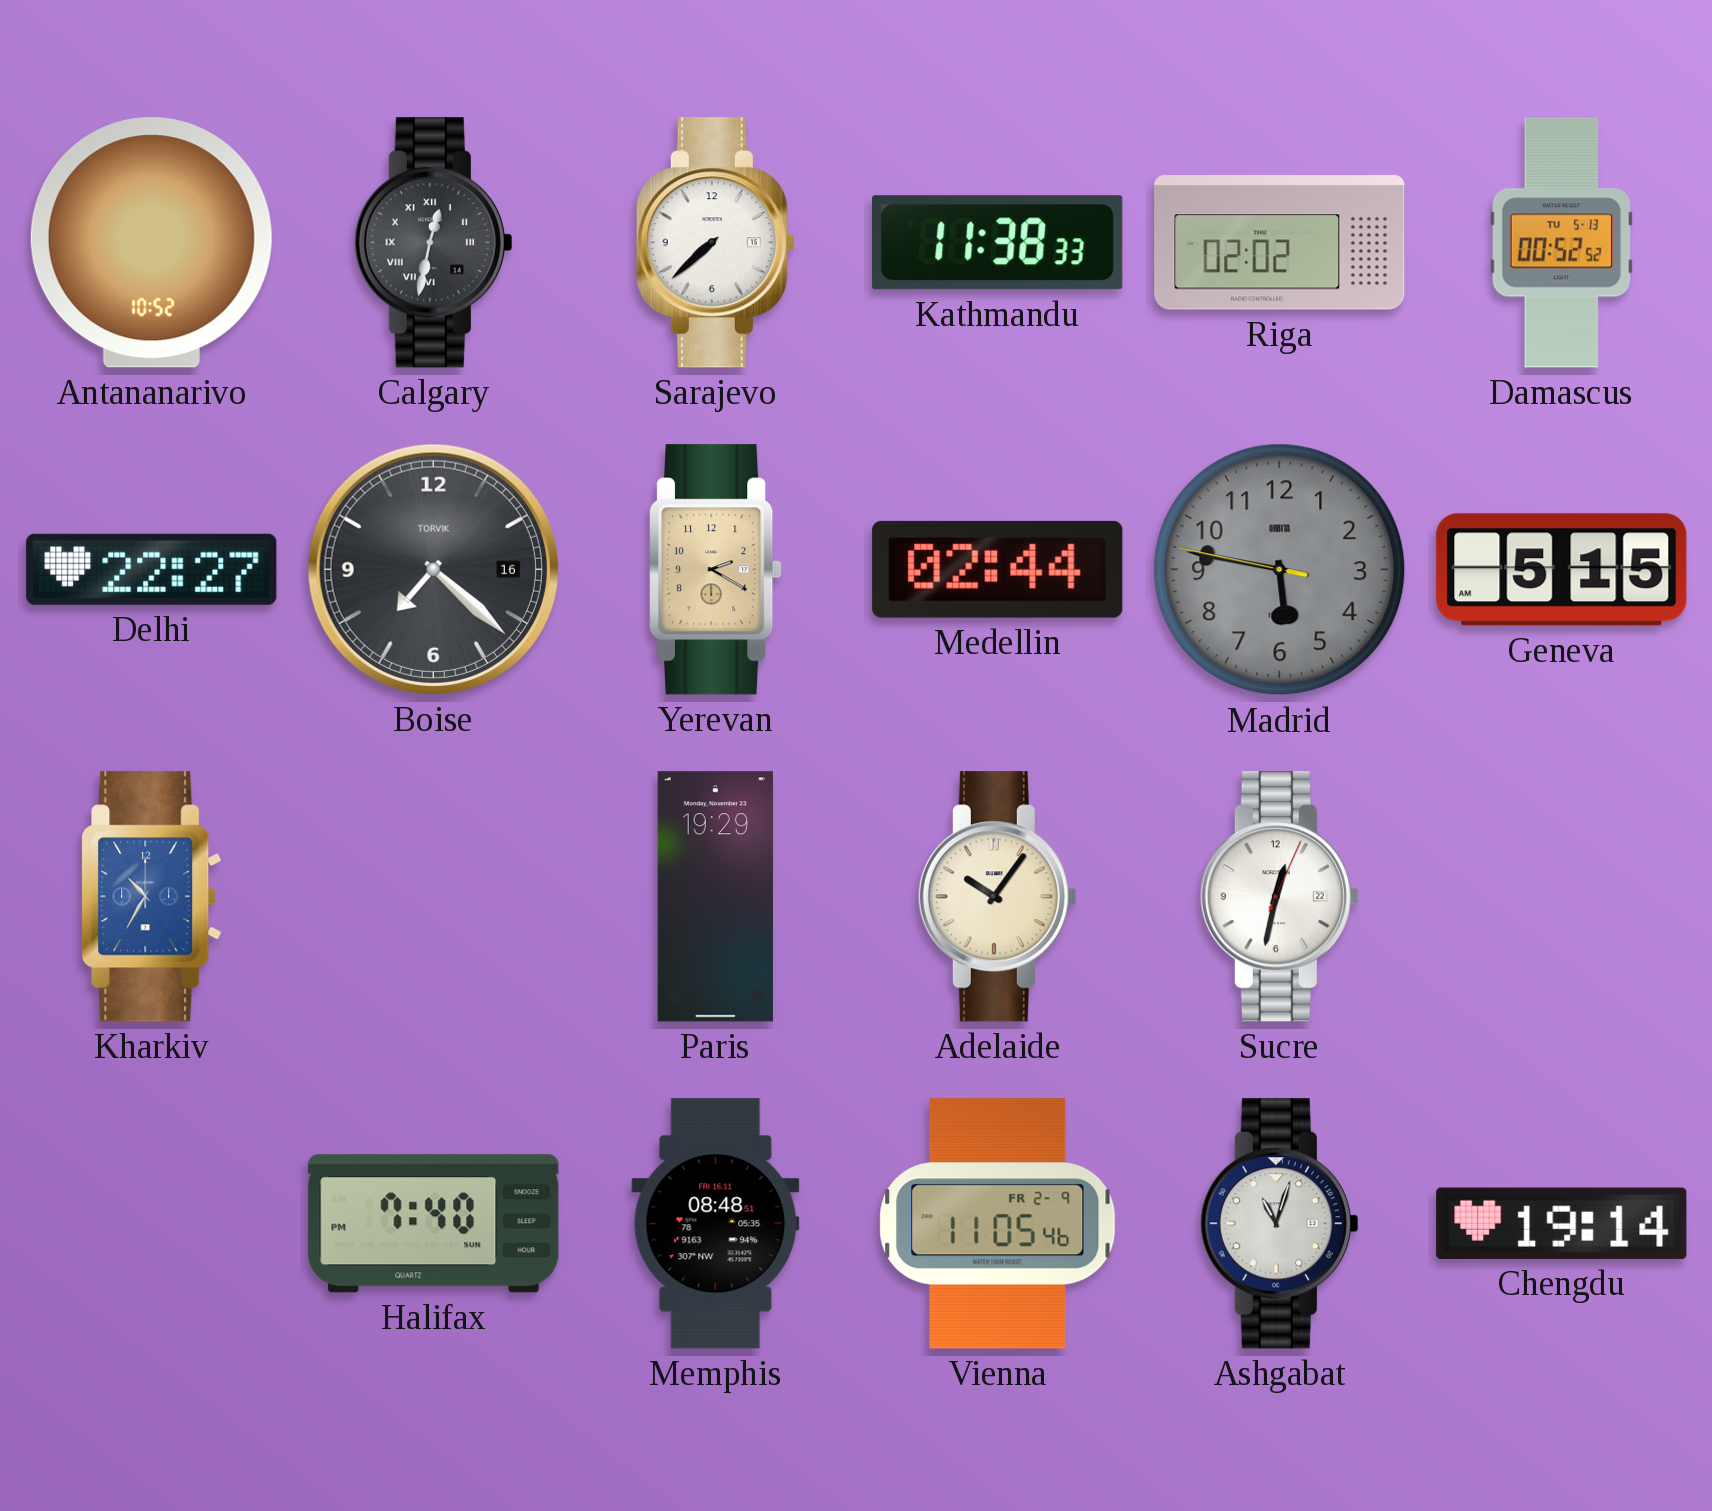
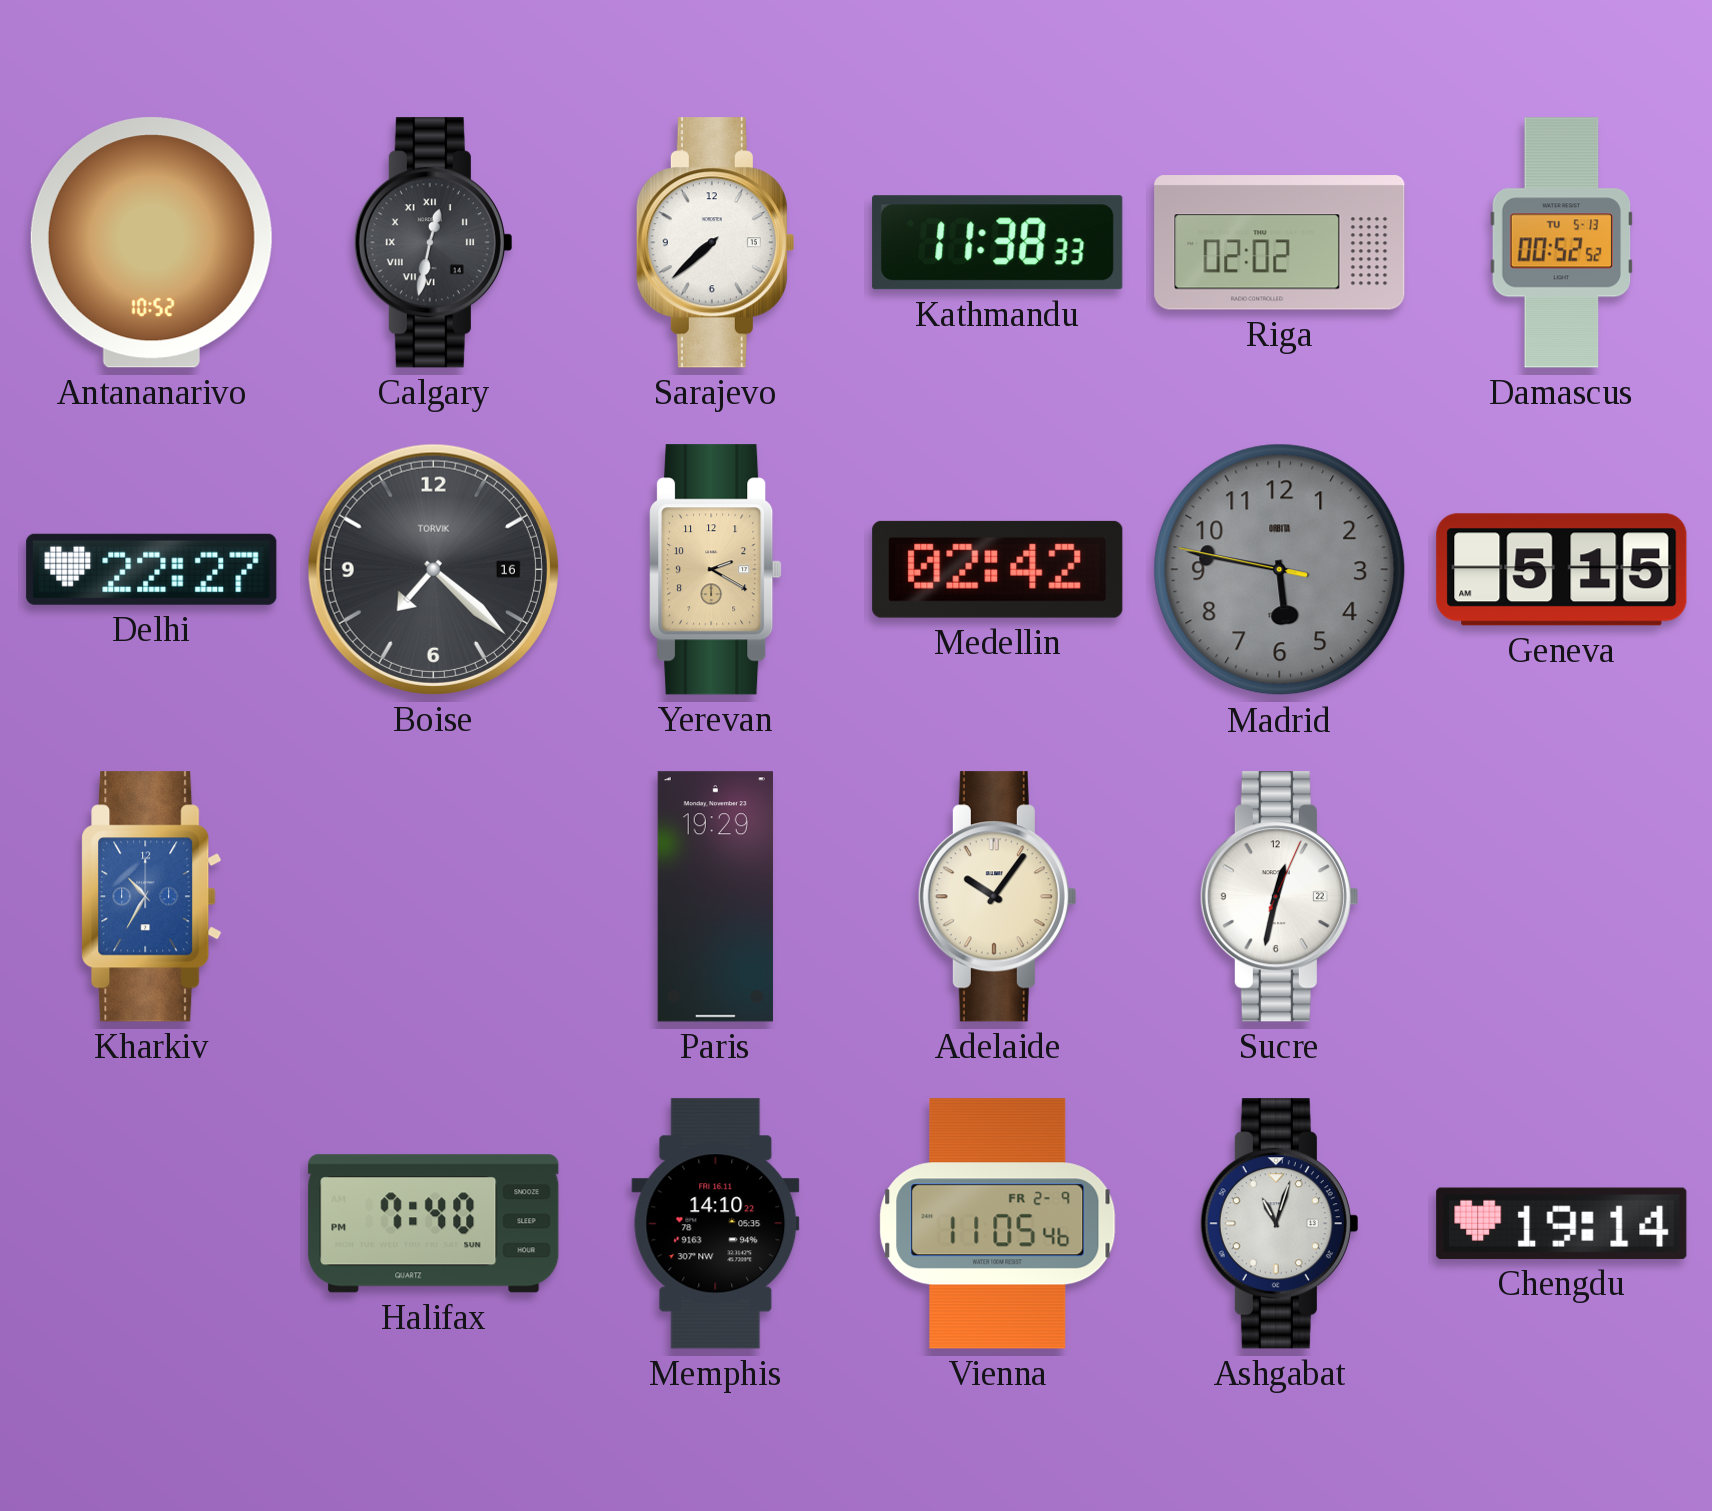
Medellin: 02:44 -> 02:42 (998, 569)
Memphis: 08:48 -> 14:10 (716, 1224)
